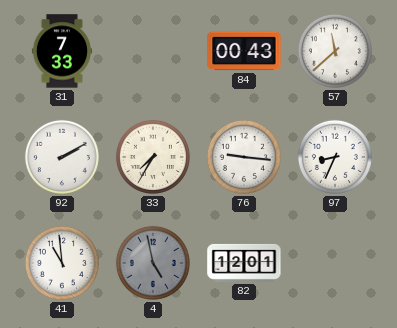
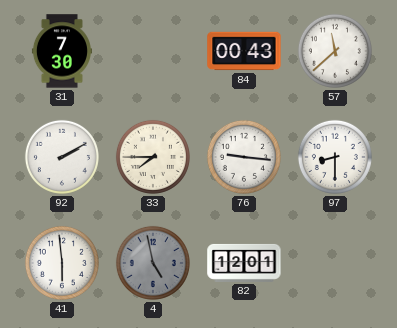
31: 7:33 -> 7:30 (62, 51)
33: 7:35 -> 7:45 (153, 157)
97: 8:34 -> 8:30 (335, 157)
41: 10:59 -> 5:59 (62, 263)
